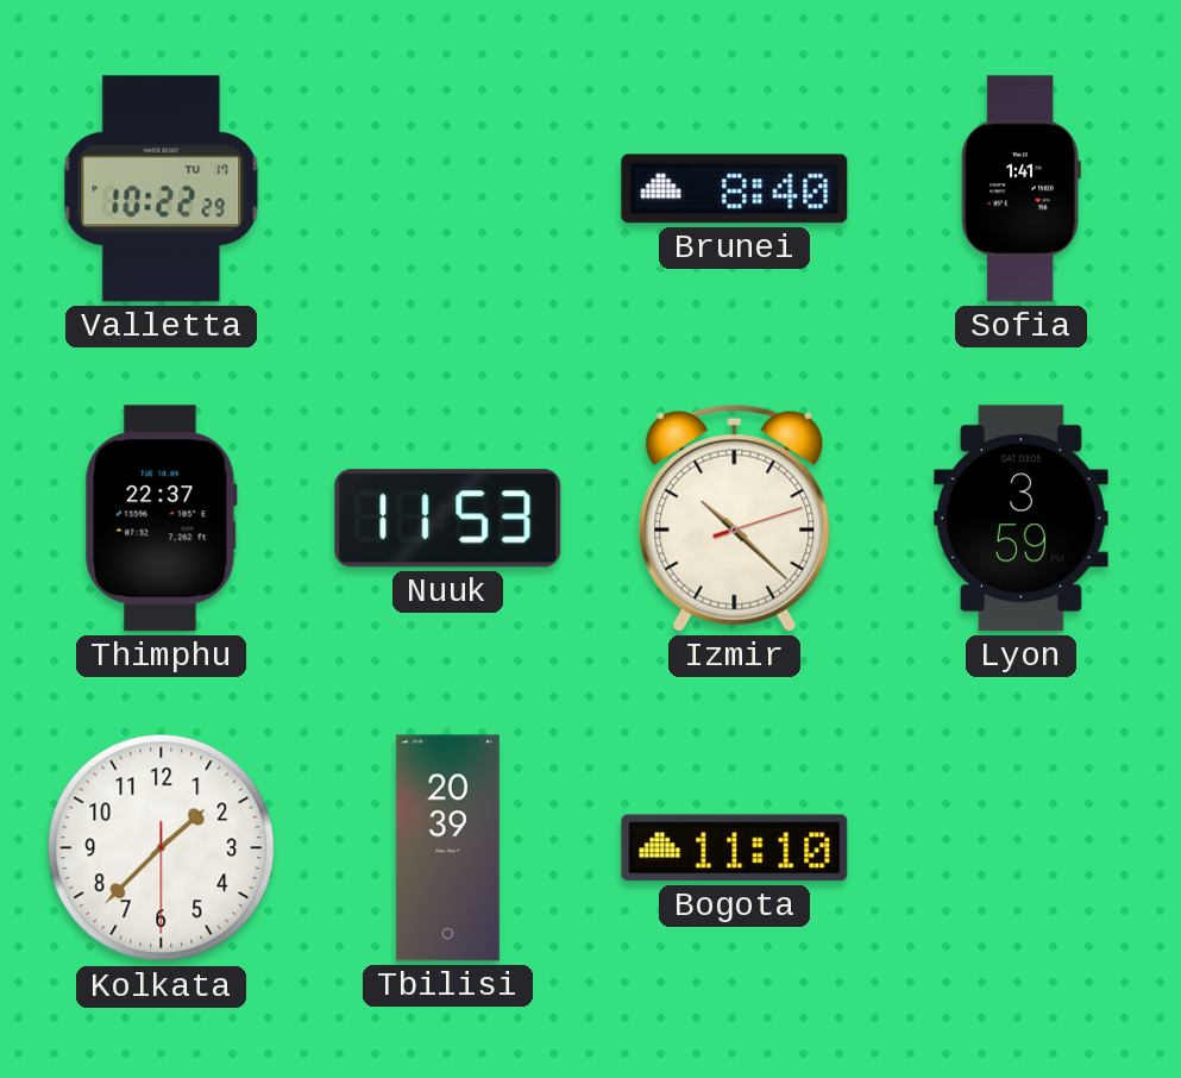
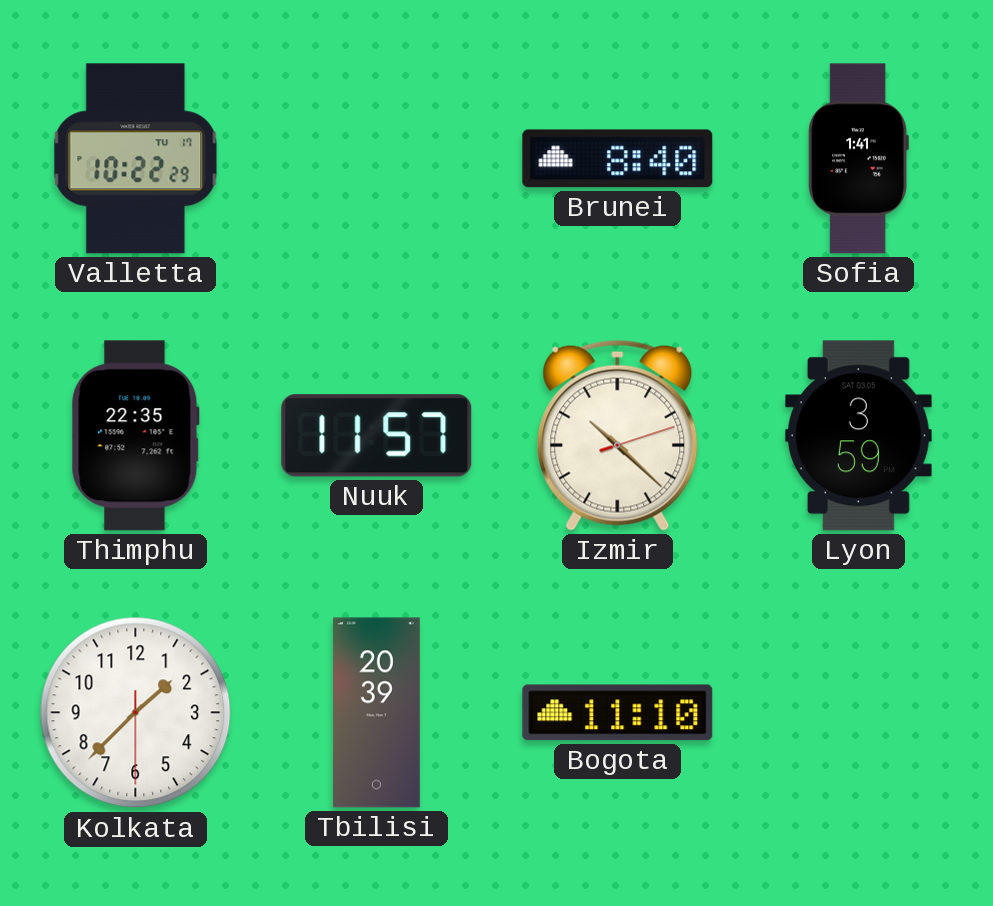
Thimphu: 22:37 -> 22:35 (135, 436)
Nuuk: 11:53 -> 11:57 (377, 436)
